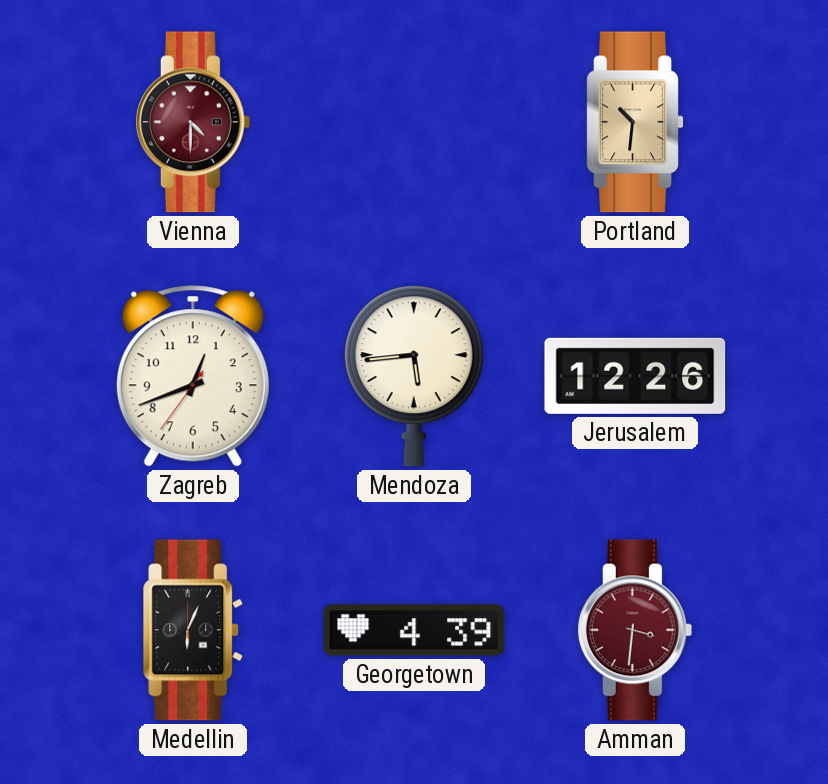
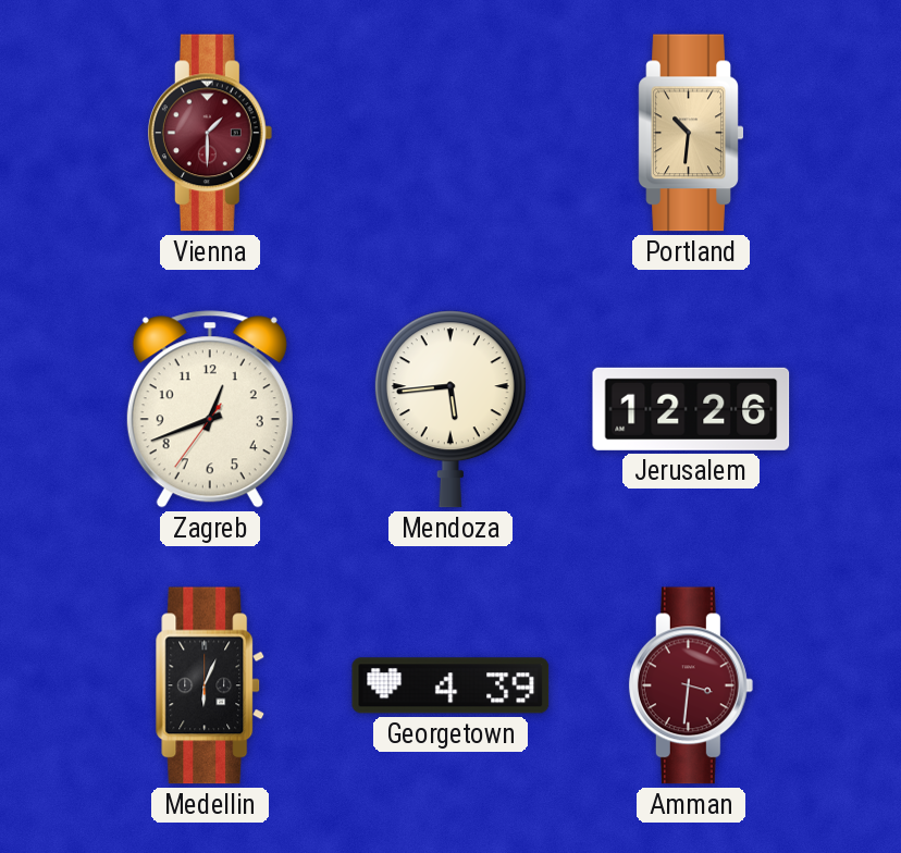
Vienna: 4:30 -> 1:30 (210, 133)
